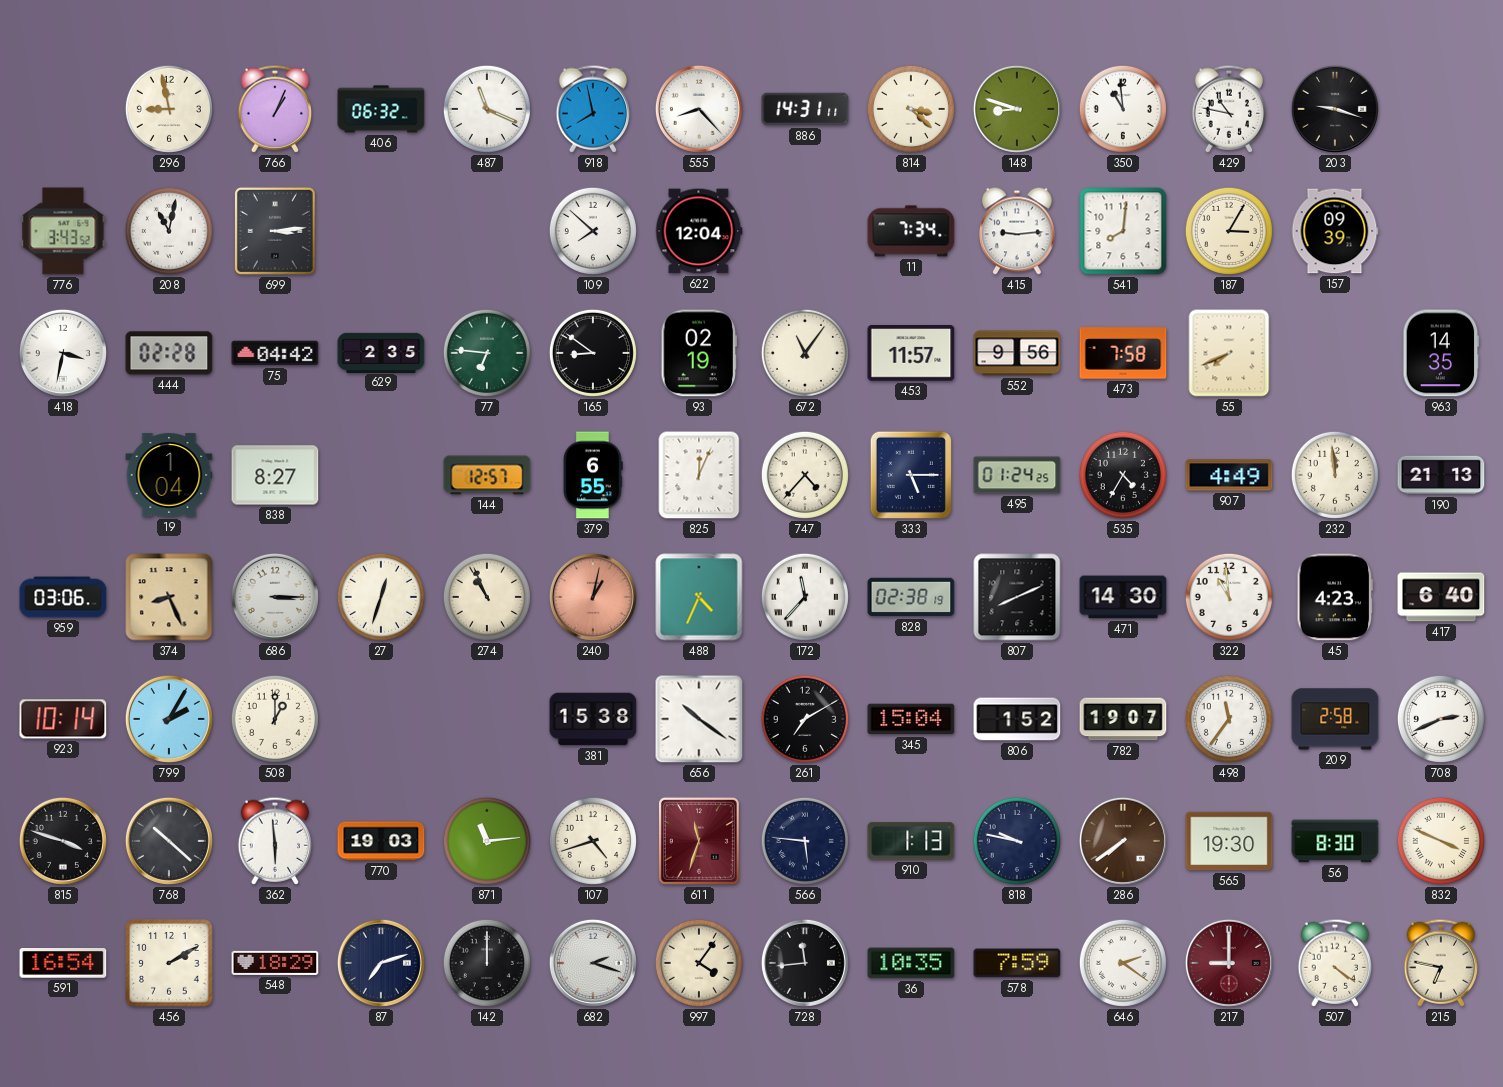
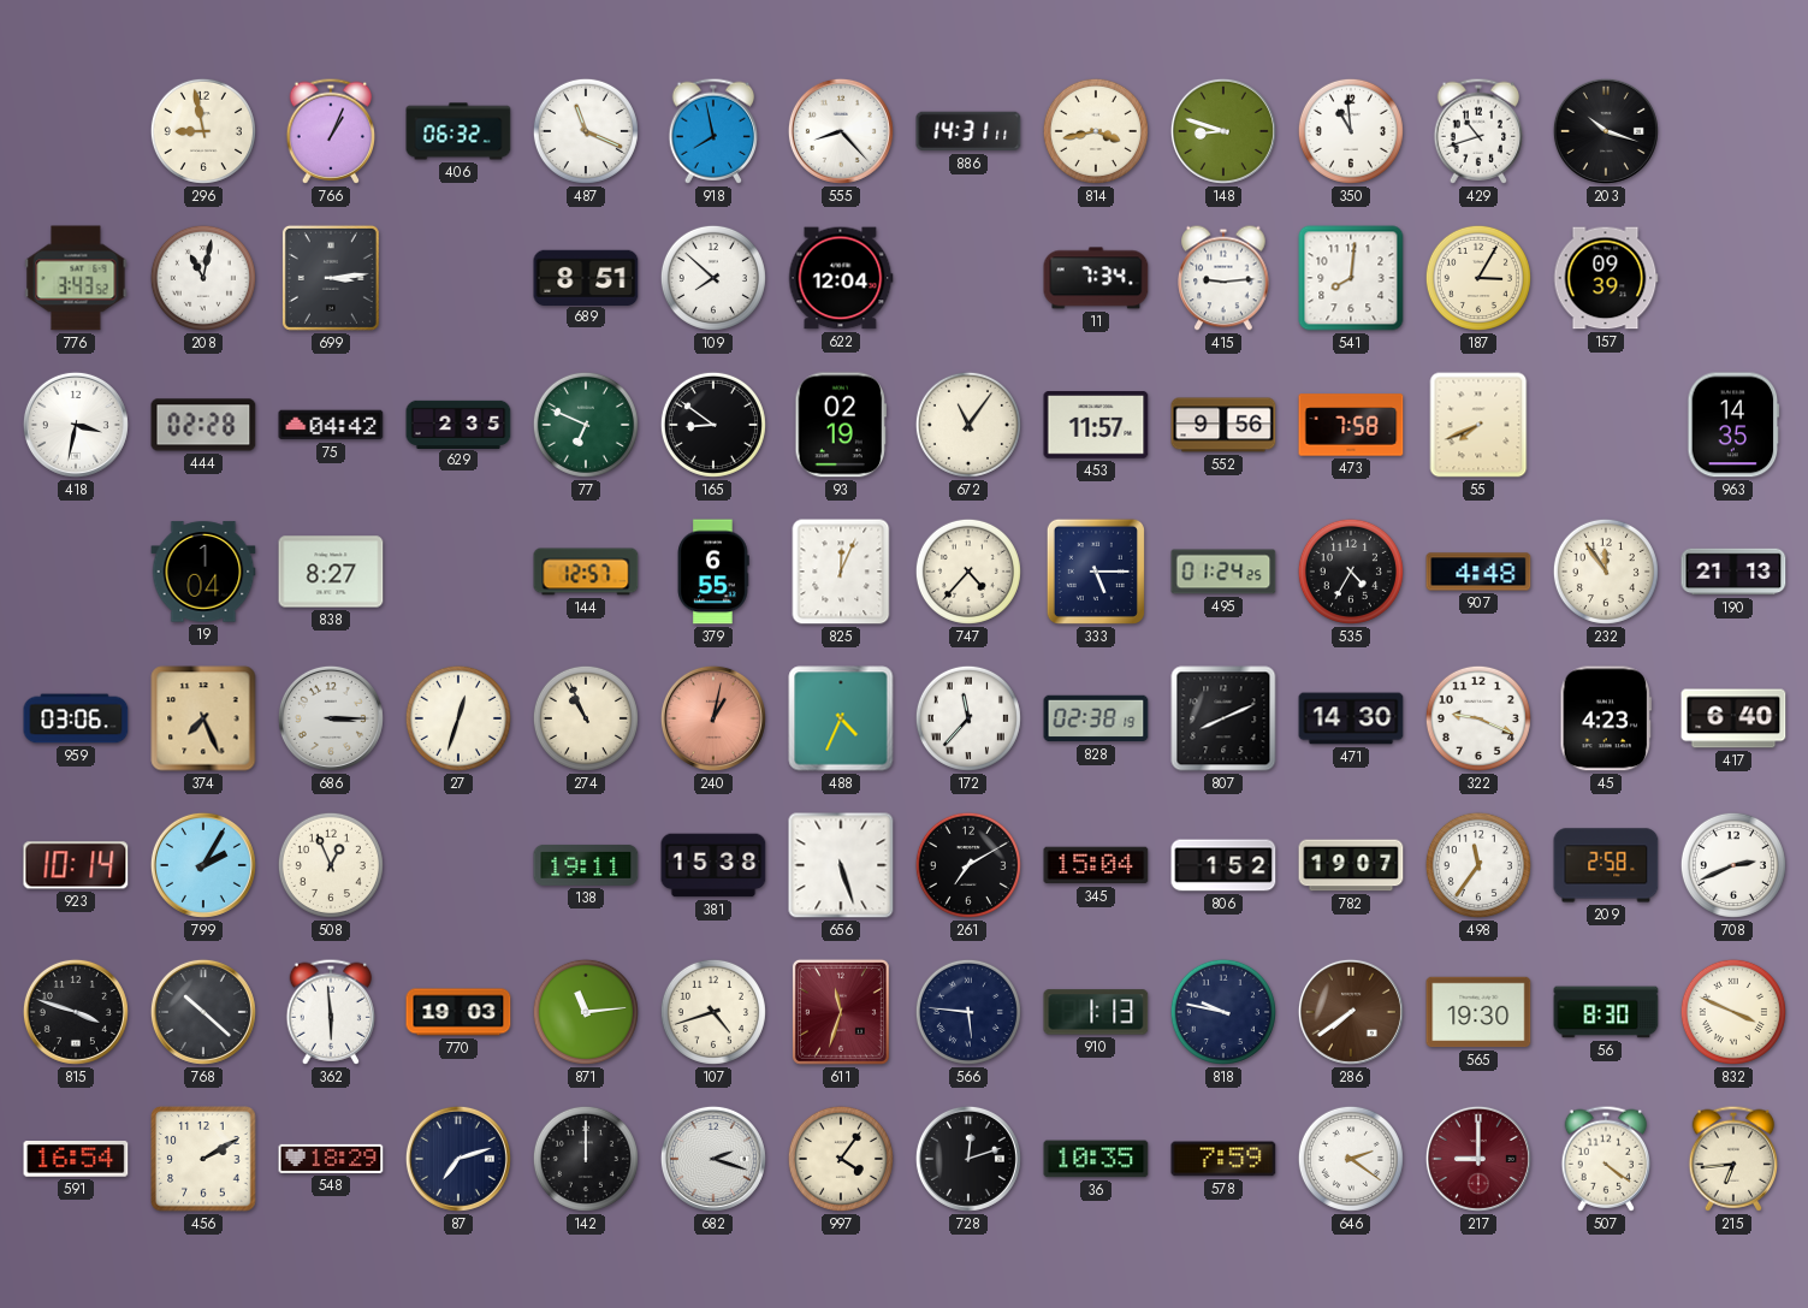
814: 3:22 -> 3:43 (1096, 131)
429: 10:47 -> 10:42 (1478, 131)
203: 9:18 -> 10:18 (1606, 131)
689: none -> 8:51 (586, 277)
77: 6:46 -> 6:49 (586, 425)
907: 4:49 -> 4:48 (1478, 572)
232: 11:59 -> 11:54 (1606, 572)
374: 8:26 -> 7:26 (203, 718)
322: 10:59 -> 9:19 (1478, 718)
508: 1:00 -> 12:56 (331, 865)
138: none -> 19:11 (586, 865)
656: 10:21 -> 5:27 (841, 865)
728: 11:44 -> 12:12 (968, 1159)
215: 6:47 -> 6:44 (1733, 1159)
